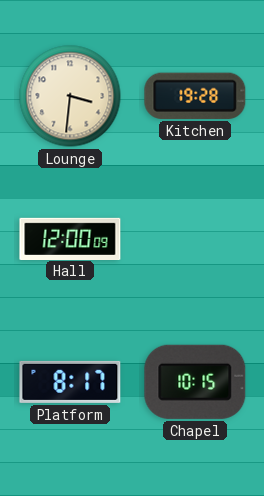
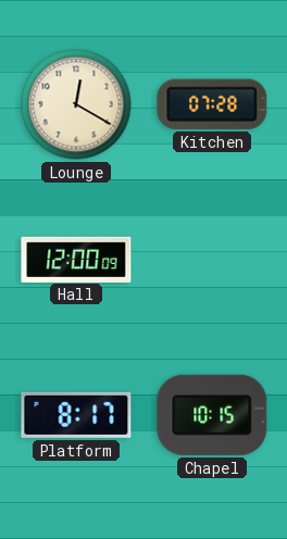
Lounge: 3:31 -> 12:20 (76, 104)
Kitchen: 19:28 -> 07:28 (212, 104)
